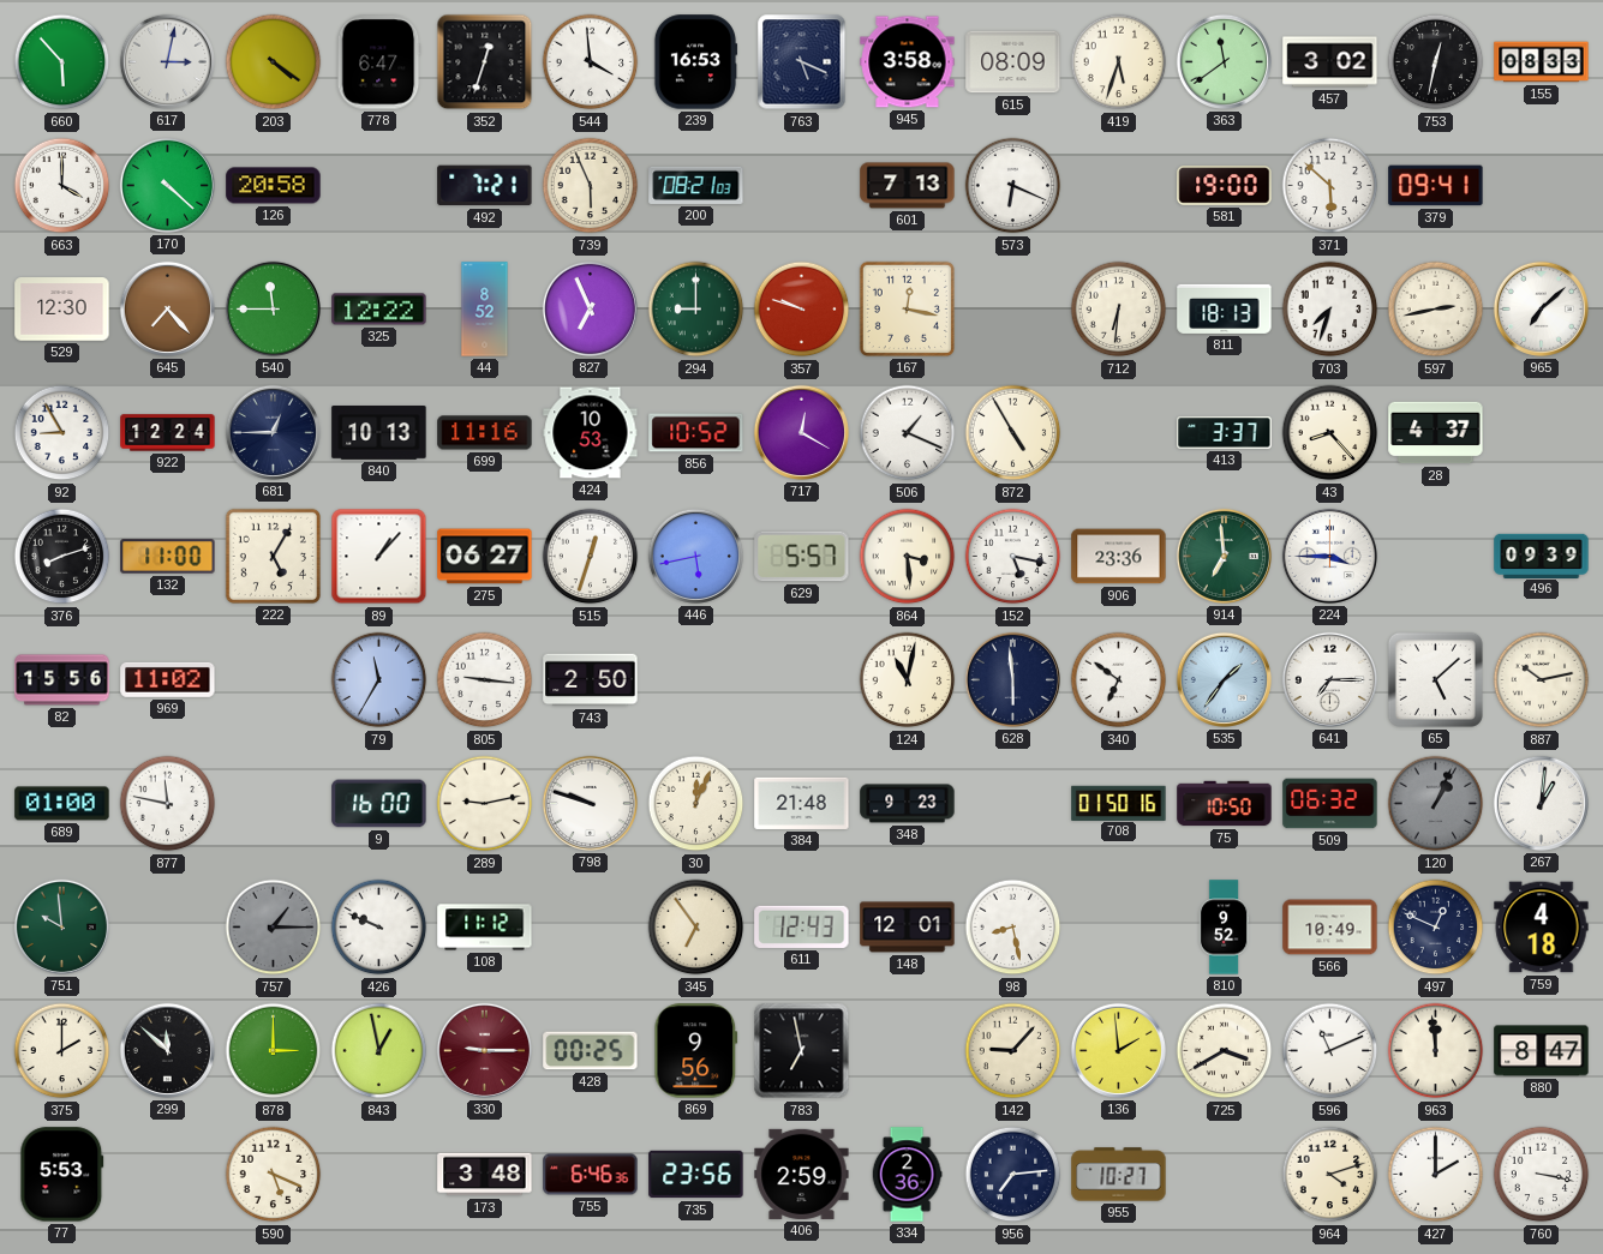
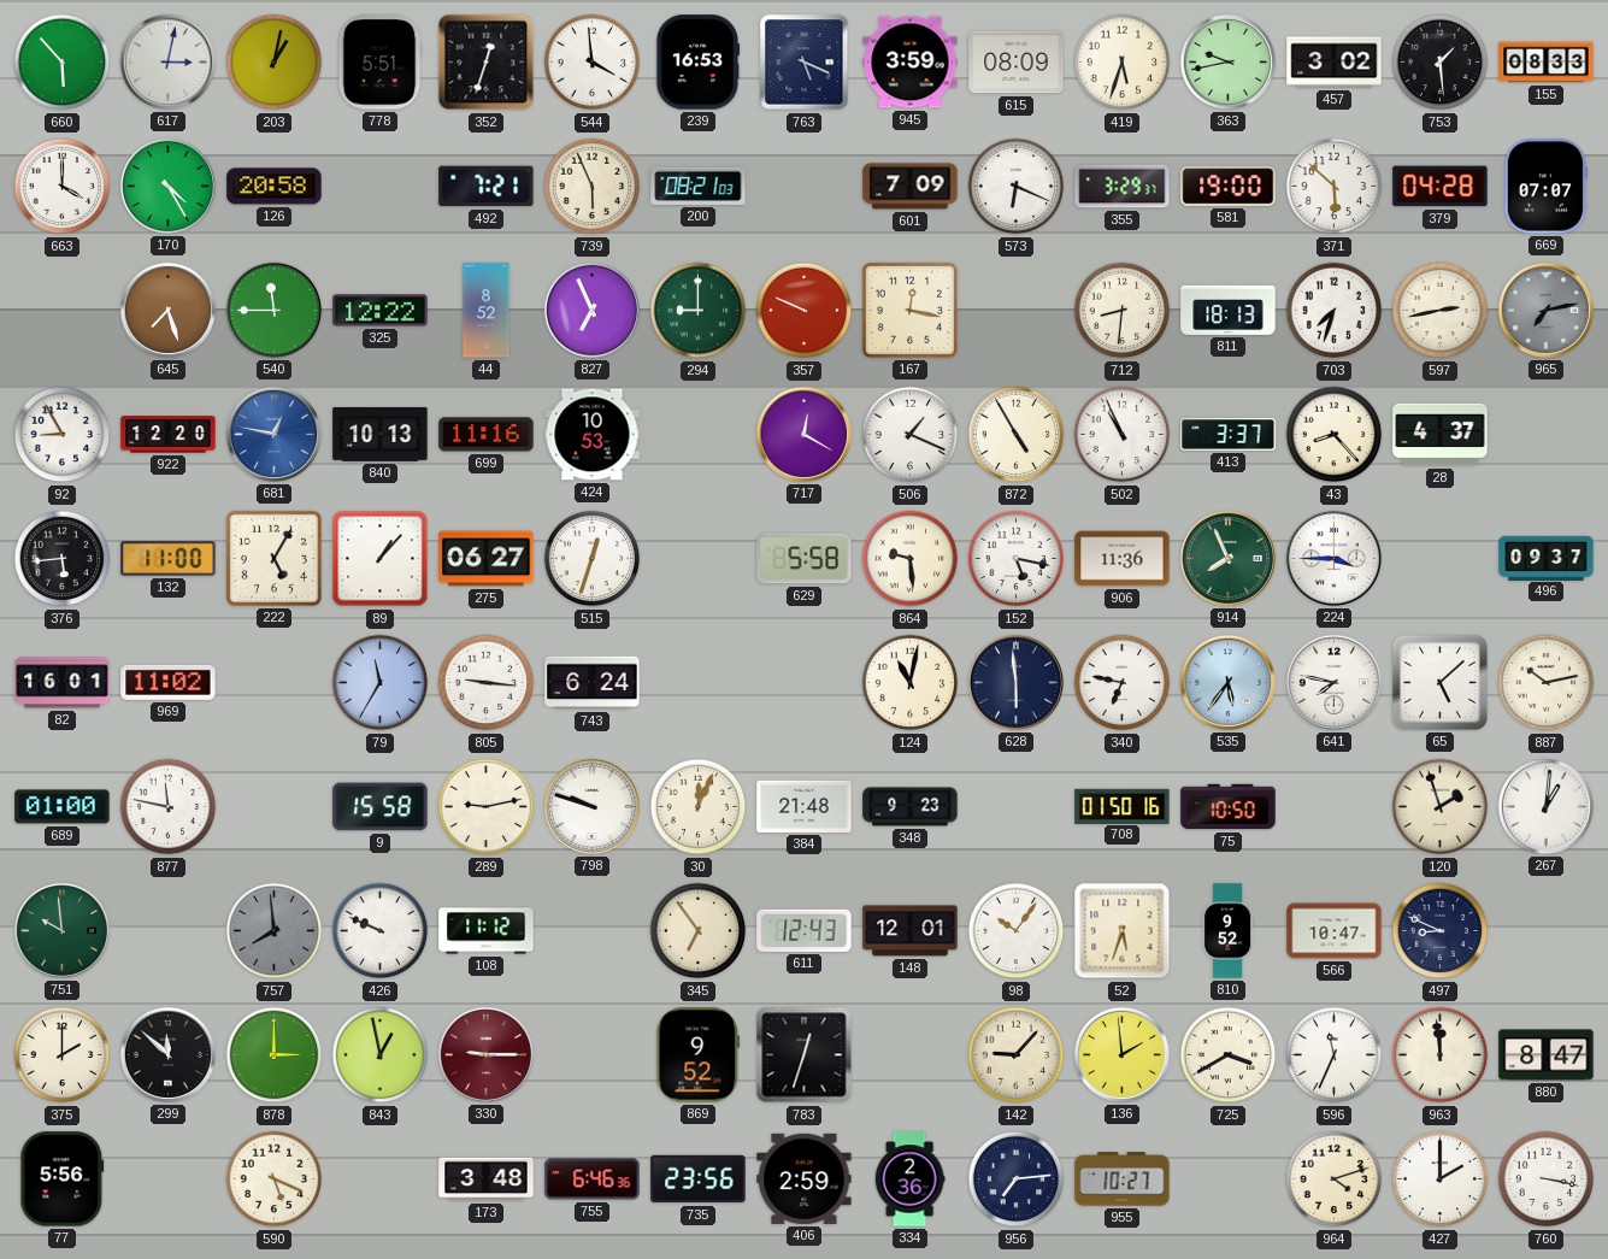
203: 4:21 -> 1:02 (275, 63)
778: 6:47 -> 5:51 (381, 63)
945: 3:58 -> 3:59 (911, 63)
363: 11:39 -> 9:43 (1227, 61)
753: 12:32 -> 1:29 (1441, 63)
170: 4:22 -> 4:25 (167, 186)
601: 7:13 -> 7:09 (911, 187)
355: none -> 3:29 (1123, 187)
379: 09:41 -> 04:28 (1441, 187)
669: none -> 07:07 (1545, 187)
529: 12:30 -> none (62, 310)
645: 7:23 -> 7:27 (167, 310)
357: 9:48 -> 9:49 (805, 311)
712: 6:31 -> 8:31 (1123, 311)
965: 7:08 -> 7:13 (1545, 310)
965 dial: white -> grey (1545, 310)
922: 12:24 -> 12:20 (169, 435)
681: 12:45 -> 12:47 (273, 434)
681 dial: navy -> blue (273, 434)
856: 10:52 -> none (696, 433)
502: none -> 10:56 (1123, 435)
376: 8:12 -> 5:44 (63, 559)
446: 5:43 -> none (695, 556)
629: 5:57 -> 5:58 (805, 559)
864: 3:29 -> 9:29 (911, 559)
906: 23:36 -> 11:36 (1123, 559)
914: 6:59 -> 7:56 (1227, 558)
496: 09:39 -> 09:37 (1547, 558)
82: 15:56 -> 16:01 (63, 683)
743: 2:50 -> 6:24 (593, 683)
340: 6:51 -> 6:47 (1123, 683)
535: 1:36 -> 5:36 (1227, 682)
641: 7:15 -> 7:47 (1333, 682)
9: 16:00 -> 15:58 (381, 807)
509: 06:32 -> none (1330, 804)
120: 1:04 -> 1:57 (1441, 807)
120 dial: grey -> cream (1441, 807)
757: 1:15 -> 7:59 (275, 931)
98: 8:28 -> 10:06 (1017, 931)
52: none -> 5:33 (1123, 931)
566: 10:49 -> 10:47 (1335, 931)
497: 12:49 -> 8:49 (1441, 931)
759: 4:18 -> none (1542, 928)
428: 00:25 -> none (591, 1051)
869: 9:56 -> 9:52 (699, 1055)
783: 6:58 -> 12:33 (805, 1055)
596: 11:11 -> 11:34 (1335, 1055)
77: 5:53 -> 5:56 (63, 1179)
